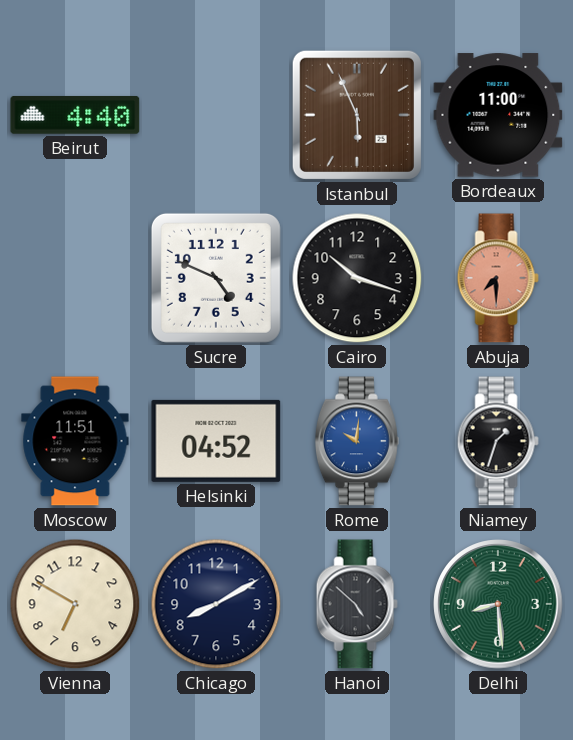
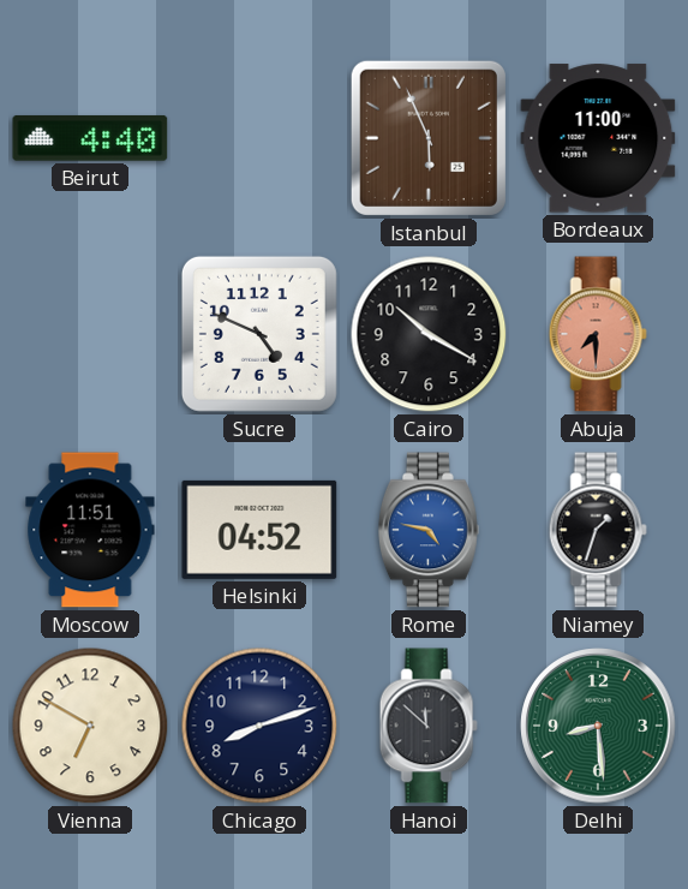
Cairo: 10:18 -> 10:20 (429, 334)
Rome: 10:01 -> 4:47 (429, 530)
Chicago: 8:10 -> 8:12 (259, 726)
Hanoi: 4:52 -> 11:52 (429, 726)
